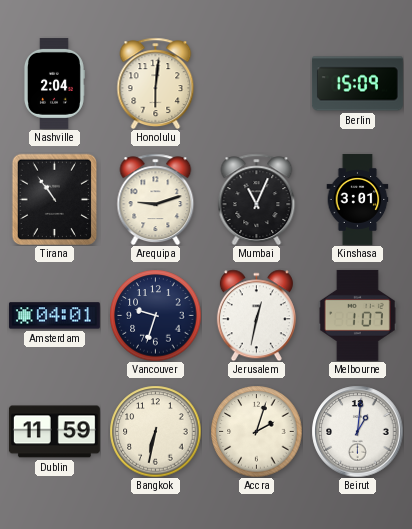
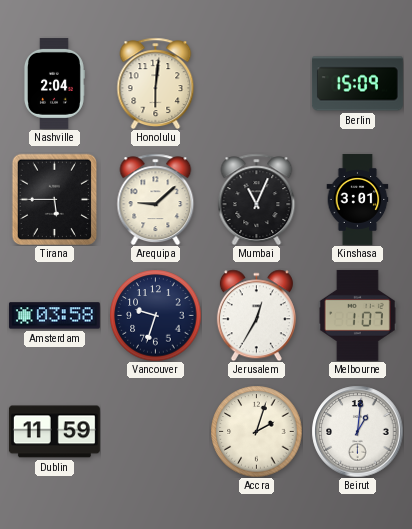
Tirana: 10:54 -> 5:45 (55, 199)
Arequipa: 9:12 -> 9:08 (156, 199)
Amsterdam: 04:01 -> 03:58 (54, 316)
Jerusalem: 12:32 -> 12:35 (256, 315)
Bangkok: 6:32 -> none (155, 431)
